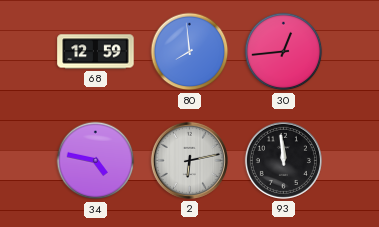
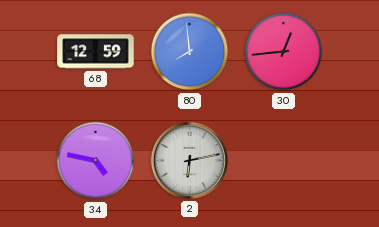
93: 11:59 -> none (283, 160)
